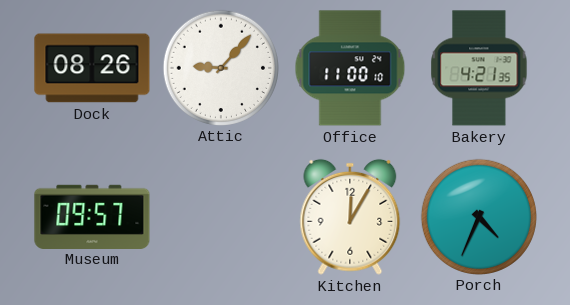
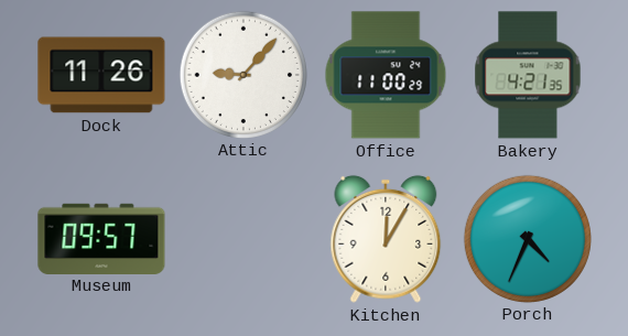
Dock: 08:26 -> 11:26 (101, 75)
Office: 11:00:10 -> 11:00:29 (386, 75)
